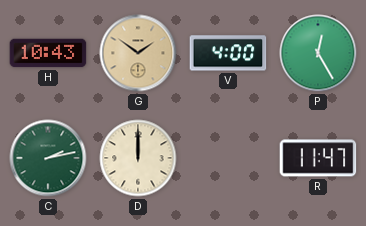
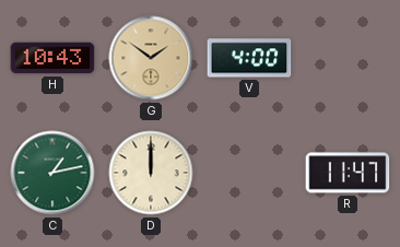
P: 12:25 -> none (318, 53)
C: 2:13 -> 1:13 (52, 173)
